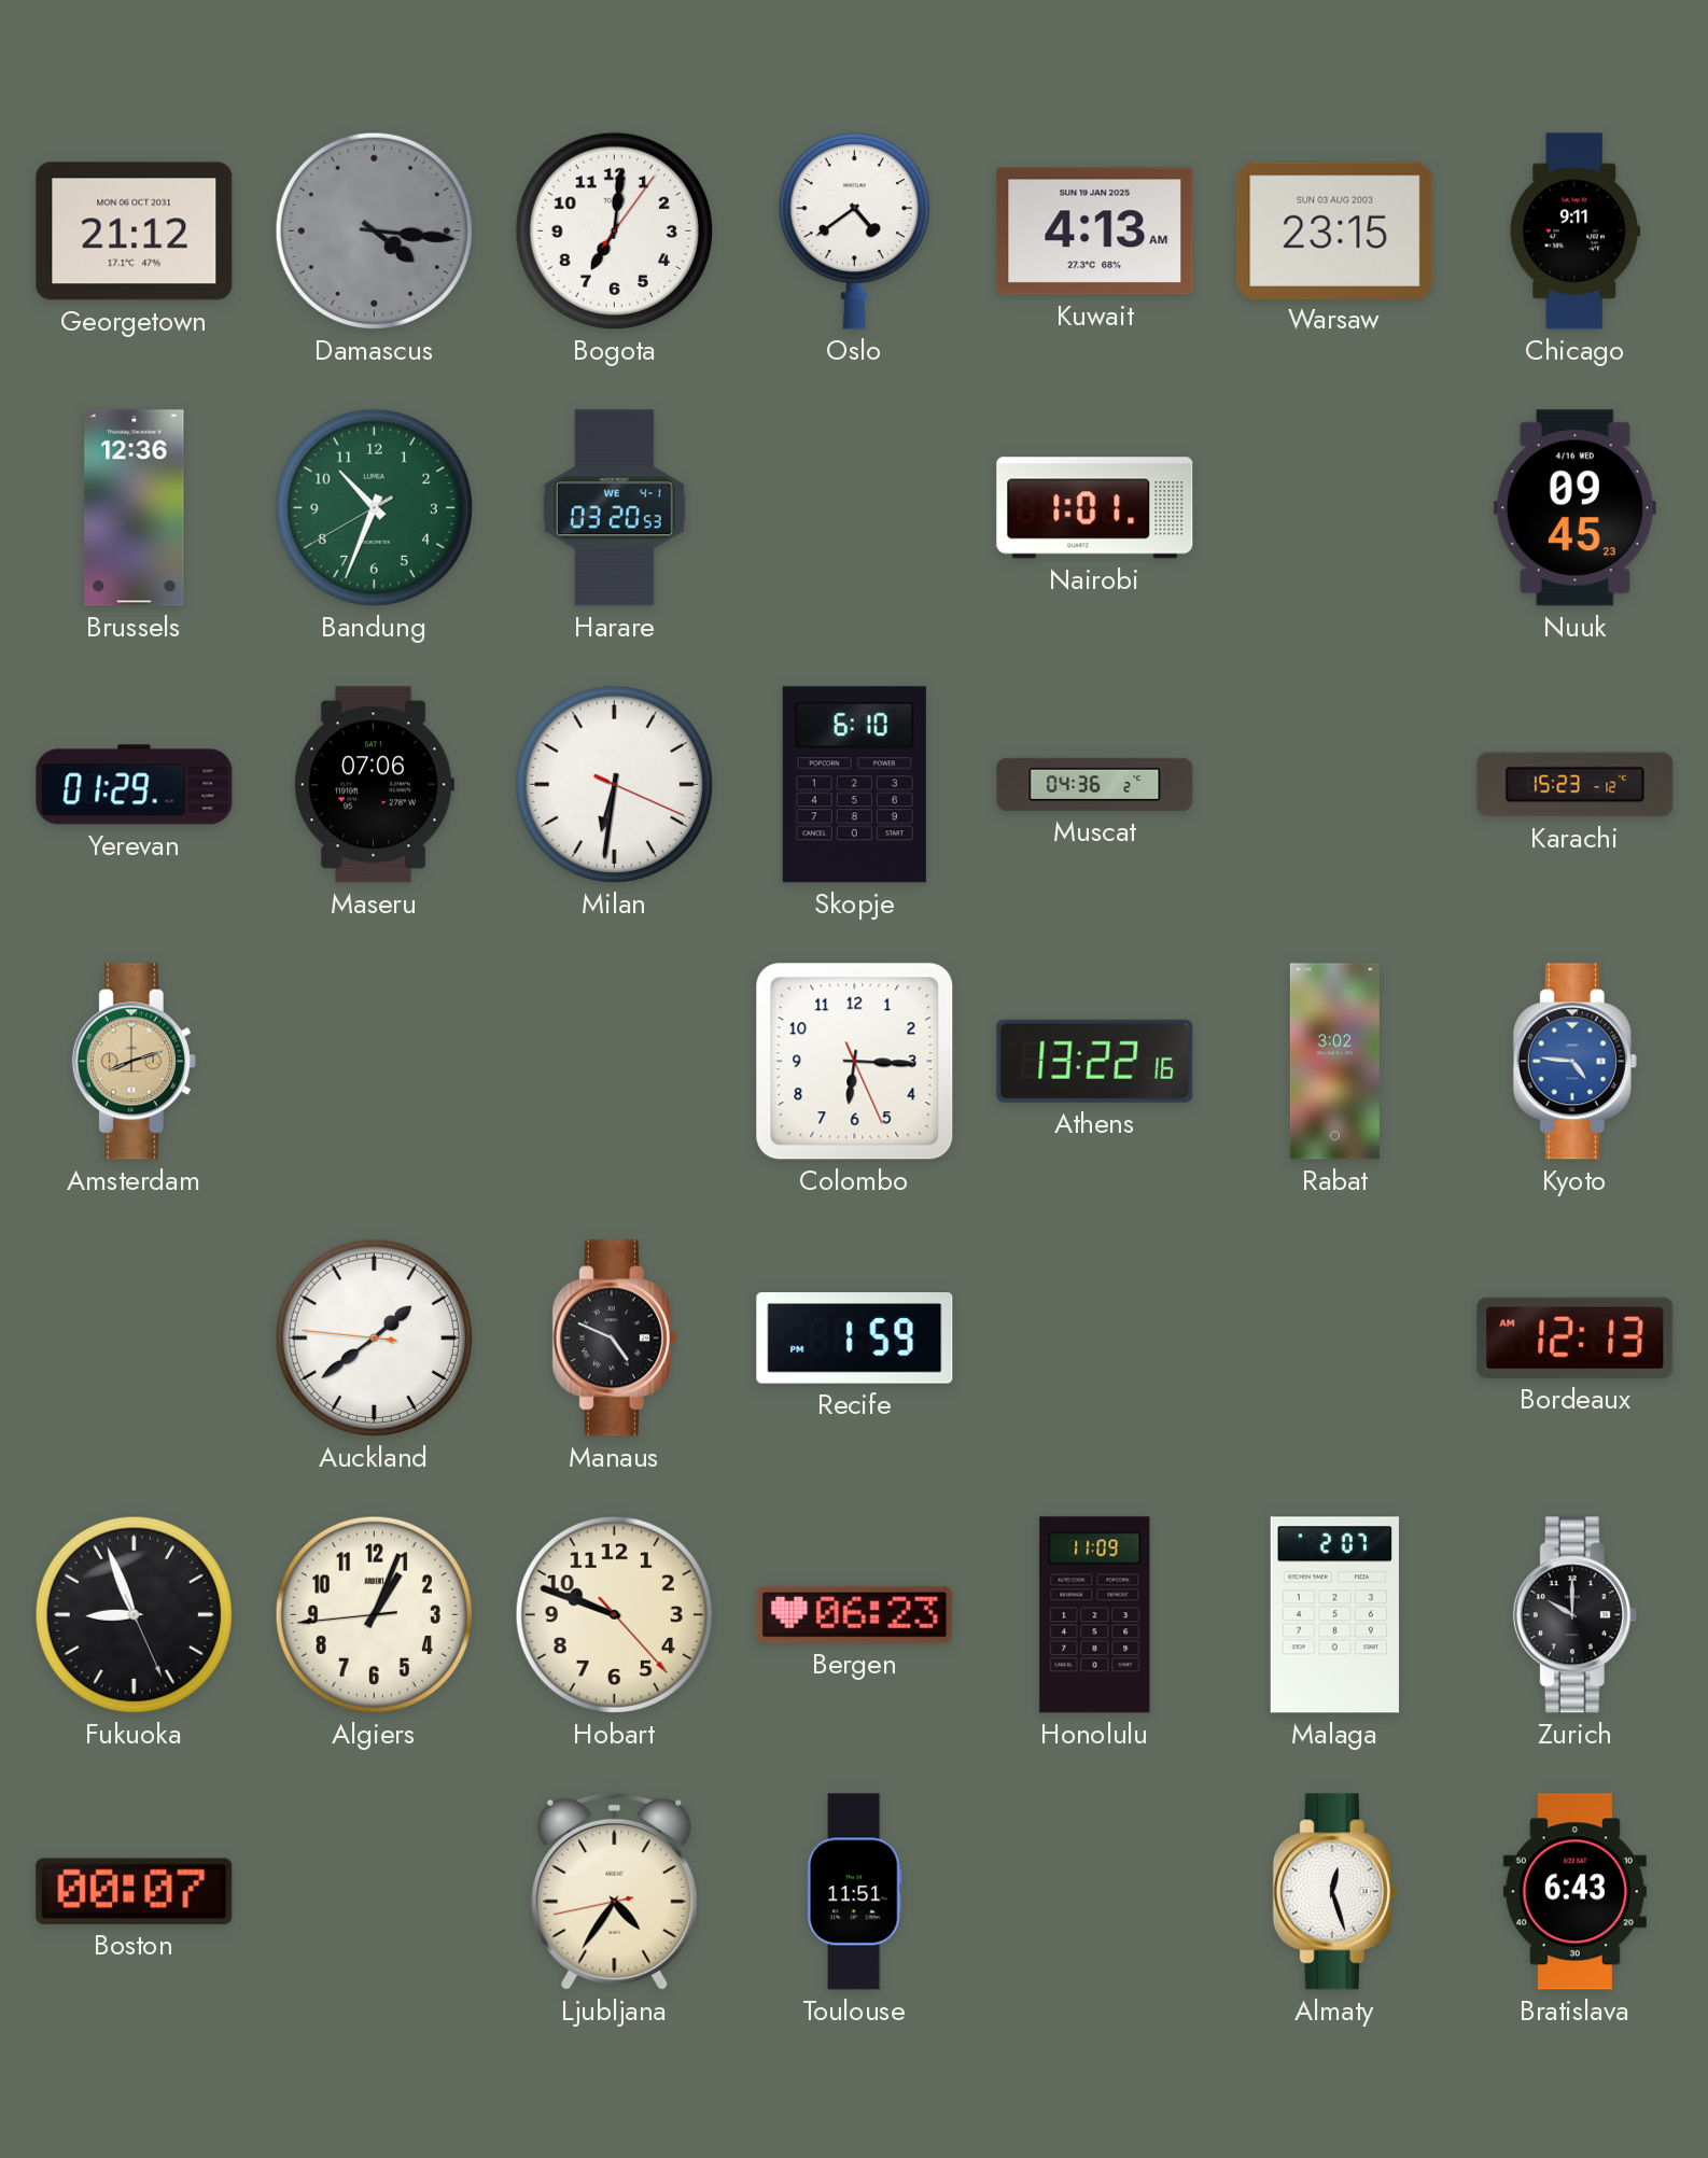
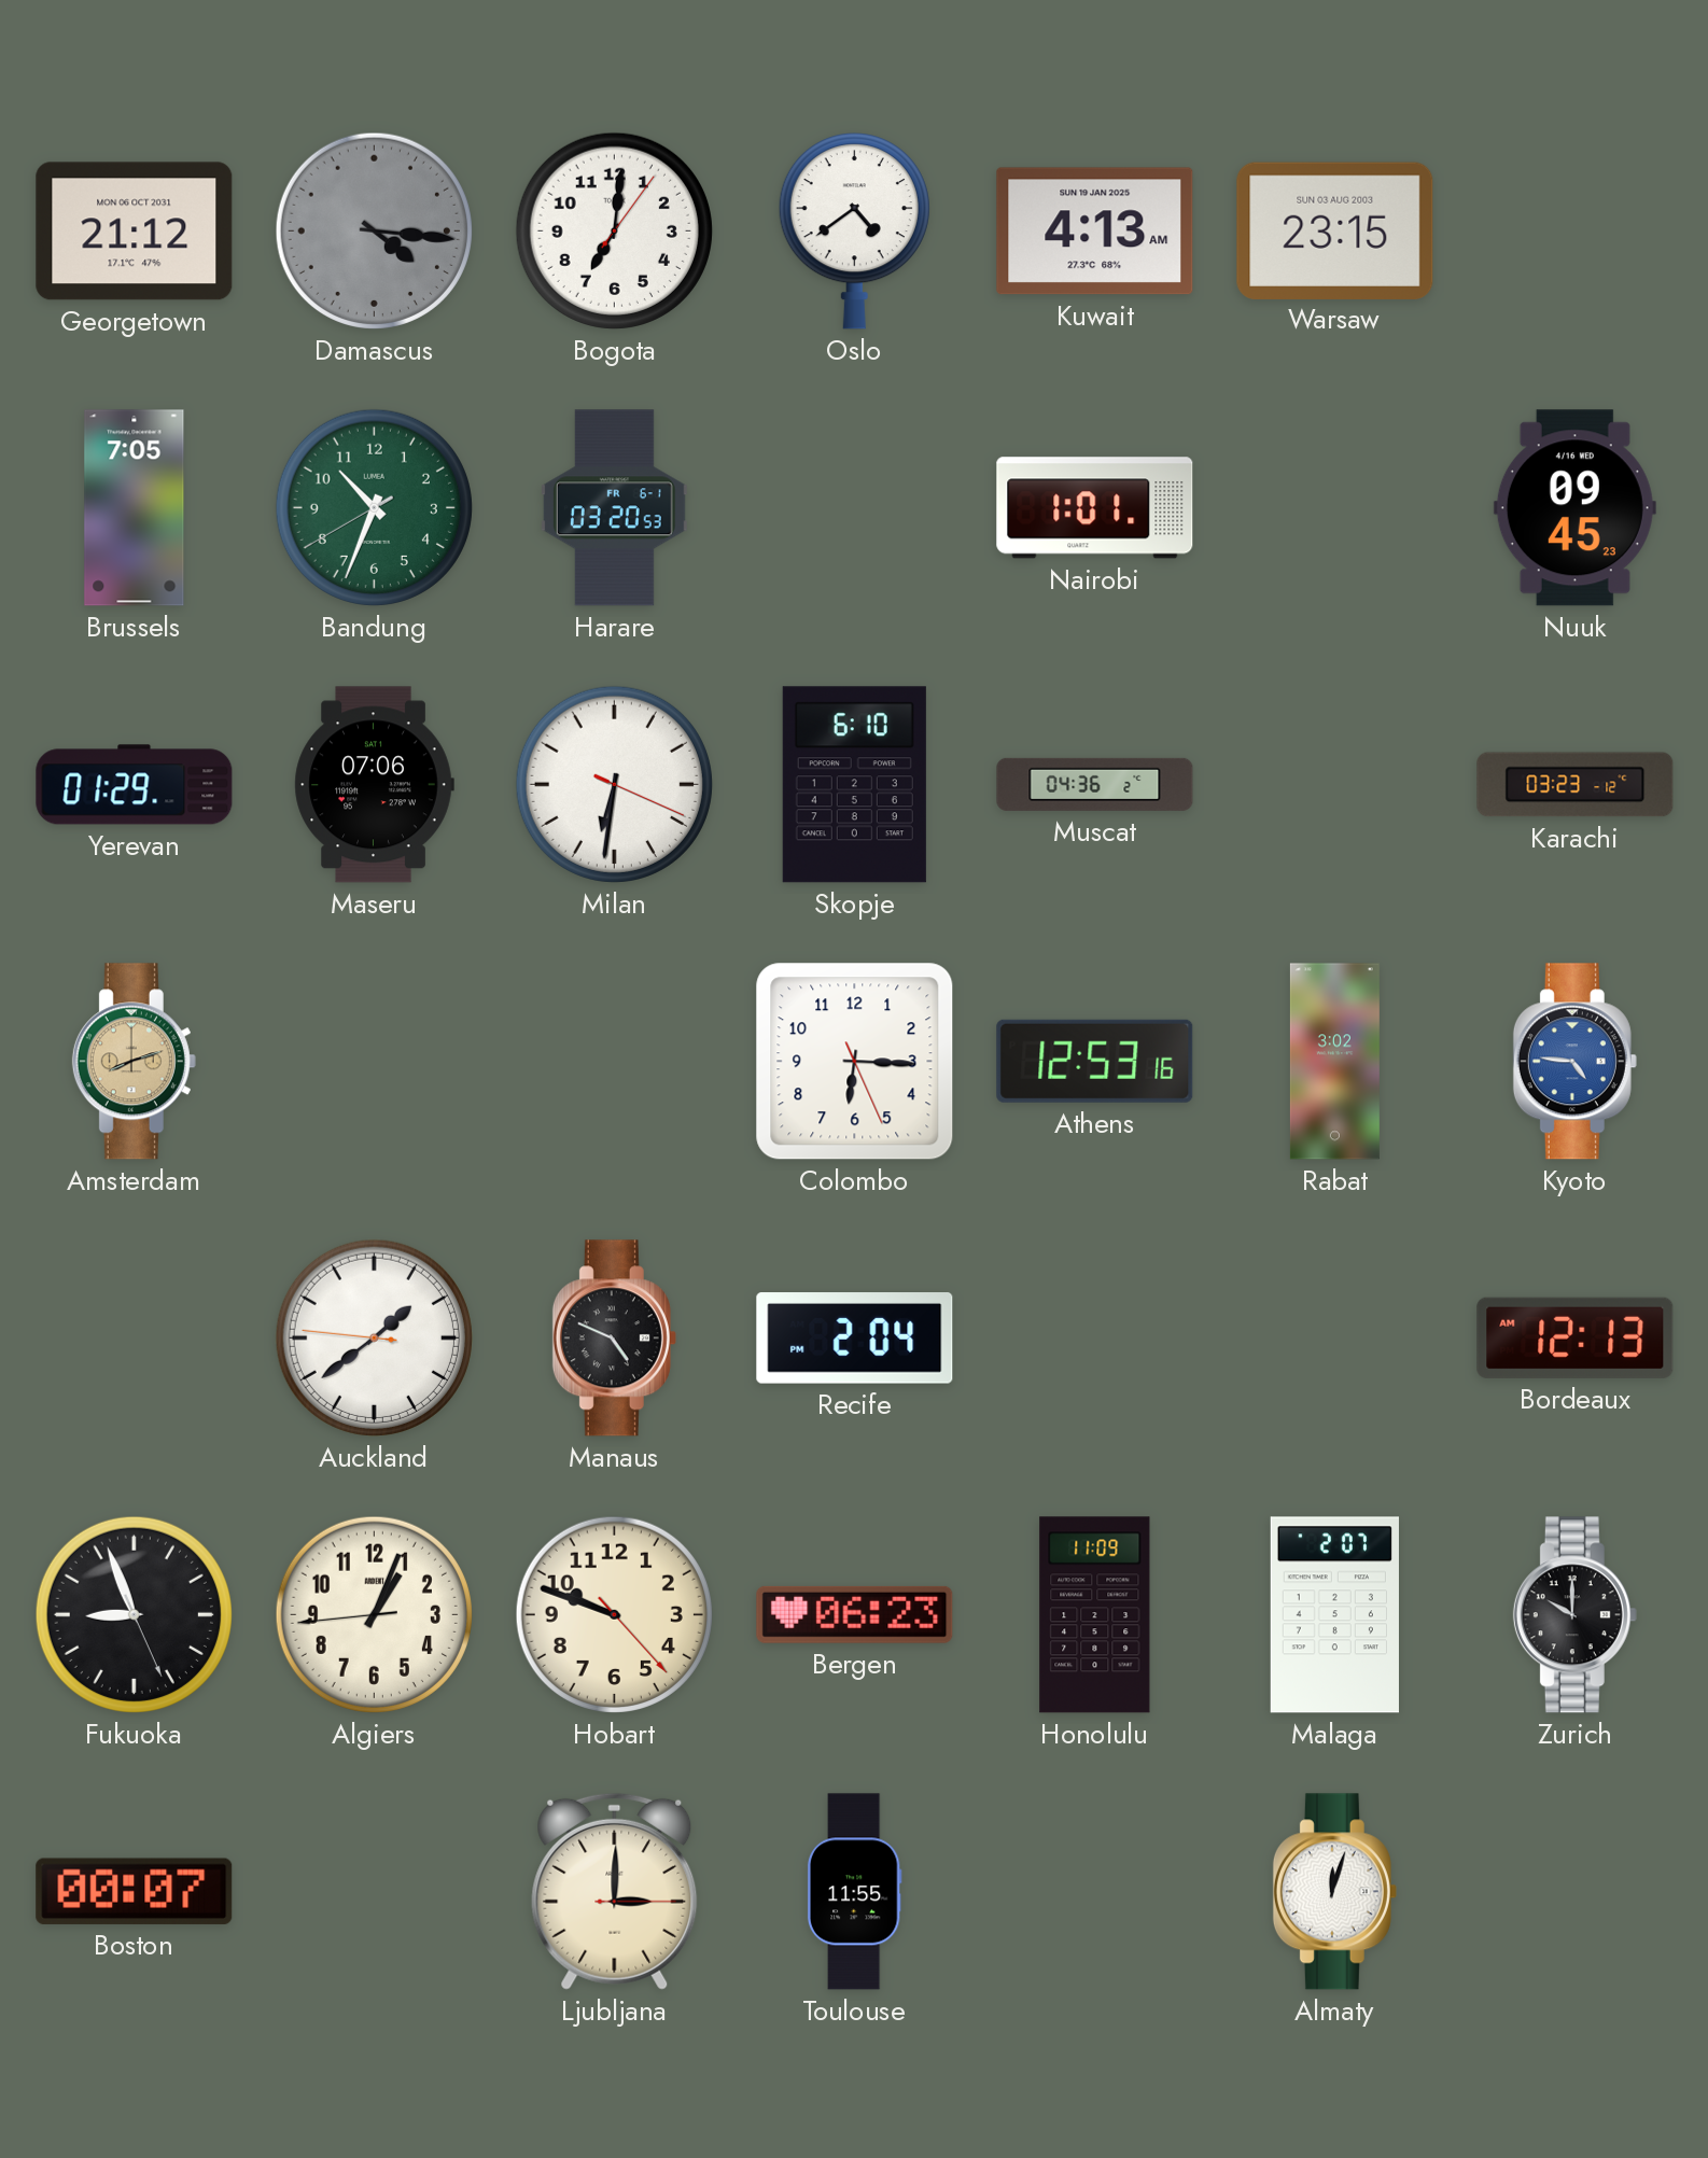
Chicago: 9:11 -> none (1574, 232)
Brussels: 12:36 -> 7:05 (135, 508)
Harare date: WE 4-1 -> FR 6-1 (614, 508)
Karachi: 15:23 -> 03:23 (1576, 785)
Athens: 13:22 -> 12:53 (1095, 1061)
Recife: 1:59 -> 2:04 (855, 1339)
Ljubljana: 4:35 -> 3:00 (615, 1891)
Toulouse: 11:51 -> 11:55 (854, 1892)
Almaty: 12:27 -> 12:03 (1334, 1892)
Bratislava: 6:43 -> none (1574, 1892)
